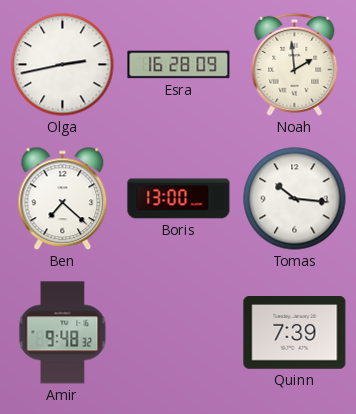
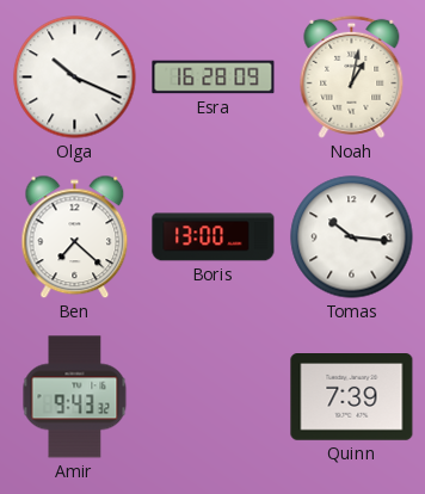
Olga: 2:43 -> 10:19 (75, 78)
Noah: 1:59 -> 1:02 (352, 76)
Amir: 9:48 -> 9:43 (75, 397)
